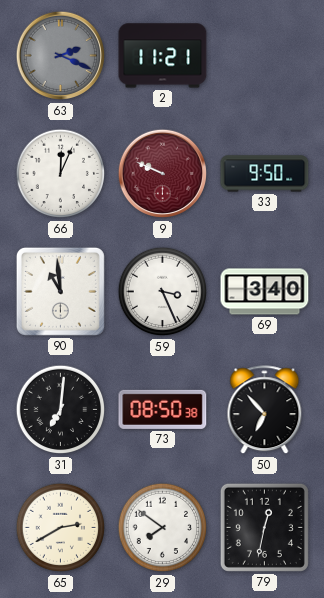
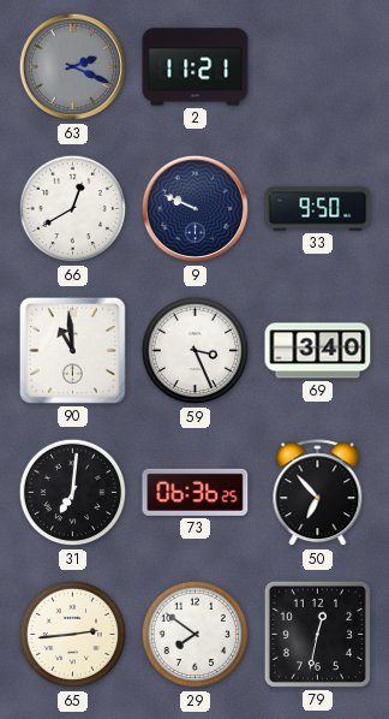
66: 12:04 -> 12:40 (73, 209)
9 dial: burgundy -> navy (194, 209)
73: 08:50 -> 06:36 (196, 492)
65: 2:40 -> 2:44 (73, 635)
